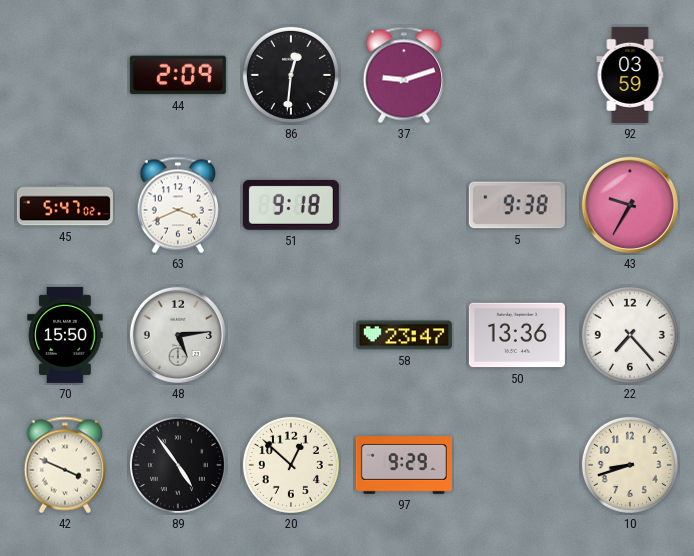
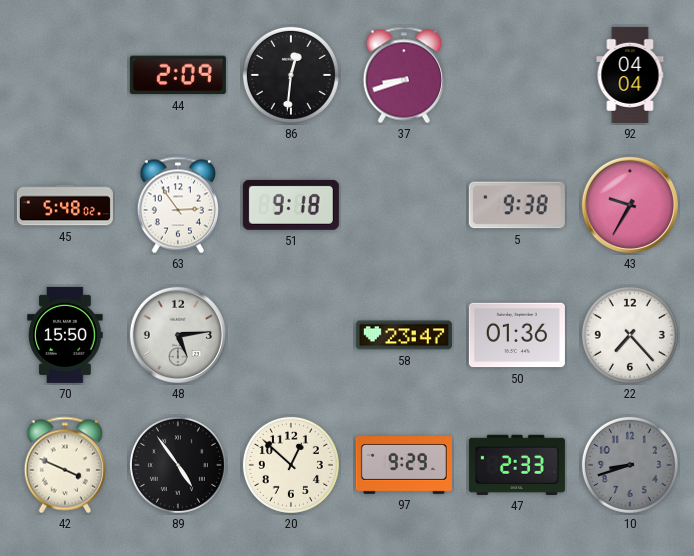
37: 9:12 -> 8:42 (403, 75)
92: 03:59 -> 04:04 (630, 75)
45: 5:47 -> 5:48 (65, 205)
63: 3:41 -> 2:54 (177, 205)
50: 13:36 -> 01:36 (517, 335)
47: none -> 2:33 (517, 465)
10 dial: cream -> grey (630, 465)
